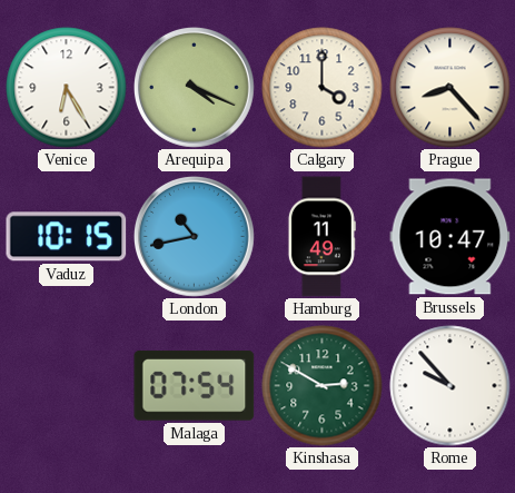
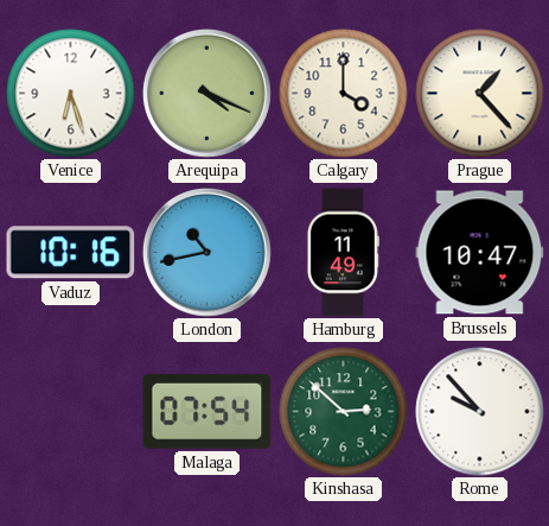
Venice: 6:25 -> 6:27 (71, 94)
Prague: 8:23 -> 1:23 (480, 94)
Vaduz: 10:15 -> 10:16 (71, 253)
Kinshasa: 2:50 -> 2:52 (344, 412)
